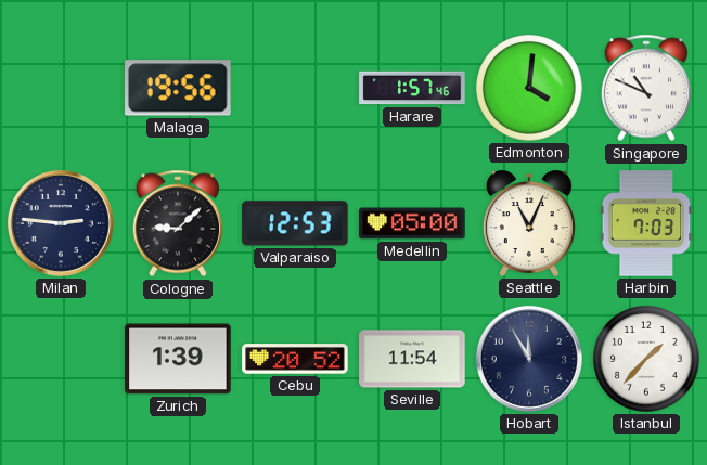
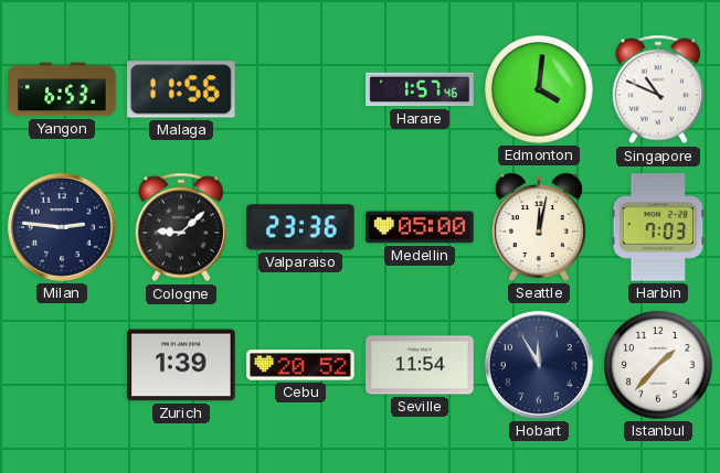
Yangon: none -> 6:53 (62, 89)
Malaga: 19:56 -> 11:56 (182, 89)
Valparaiso: 12:53 -> 23:36 (300, 227)
Seattle: 11:04 -> 12:02 (539, 227)
